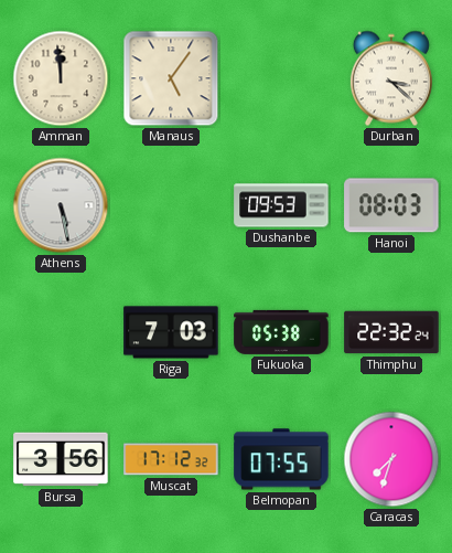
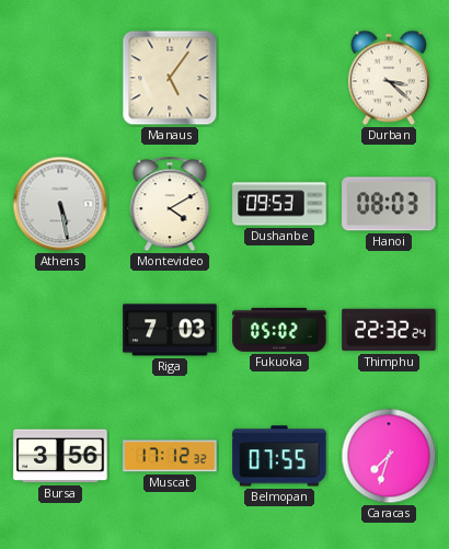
Amman: 11:59 -> none (61, 78)
Montevideo: none -> 4:10 (170, 204)
Fukuoka: 05:38 -> 05:02 (279, 330)
